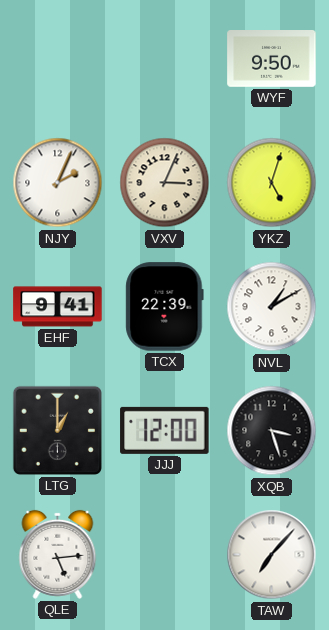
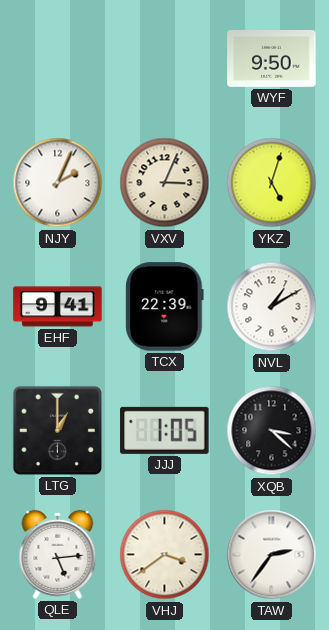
JJJ: 12:00 -> 1:05 (165, 430)
XQB: 3:27 -> 3:22 (272, 431)
VHJ: none -> 3:39 (165, 555)
TAW: 7:07 -> 2:36 (272, 555)
